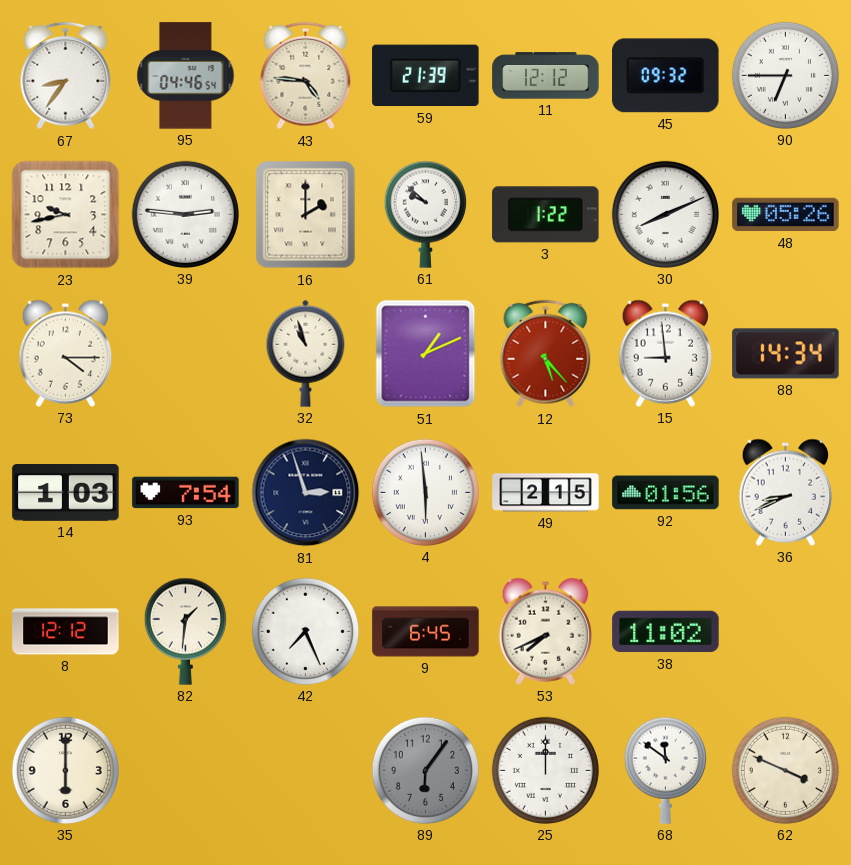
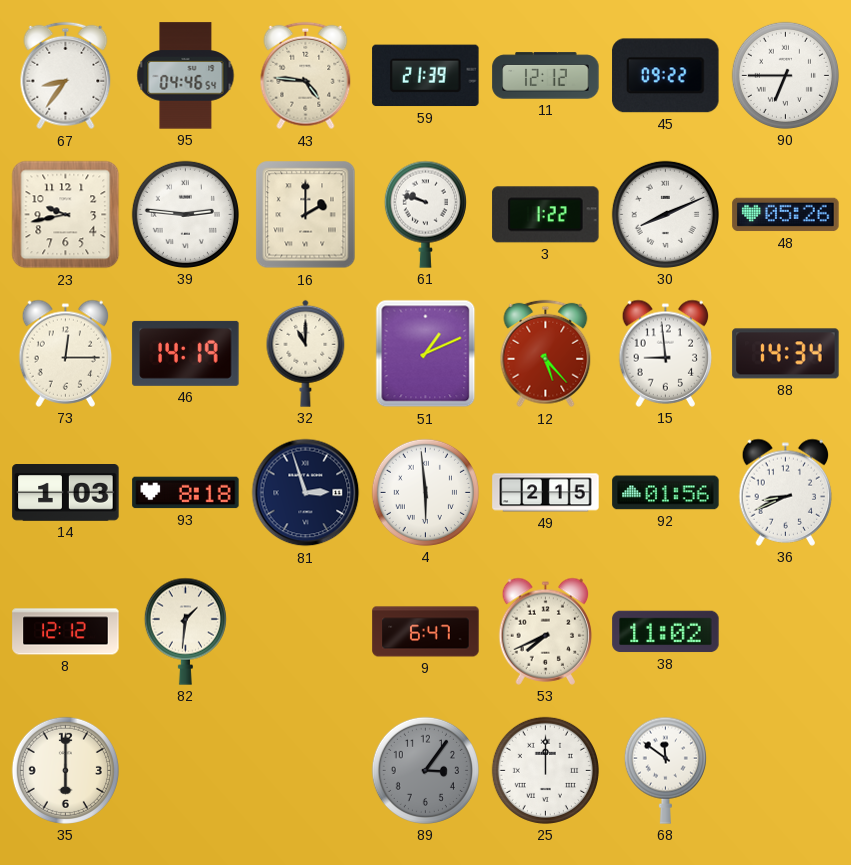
45: 09:32 -> 09:22 (666, 76)
61: 9:52 -> 9:48 (425, 214)
73: 4:15 -> 12:15 (66, 353)
46: none -> 14:19 (186, 353)
32: 10:57 -> 11:00 (306, 353)
93: 7:54 -> 8:18 (186, 493)
42: 7:26 -> none (305, 631)
9: 6:45 -> 6:47 (426, 632)
89: 6:06 -> 3:06 (425, 770)
62: 3:49 -> none (785, 770)
